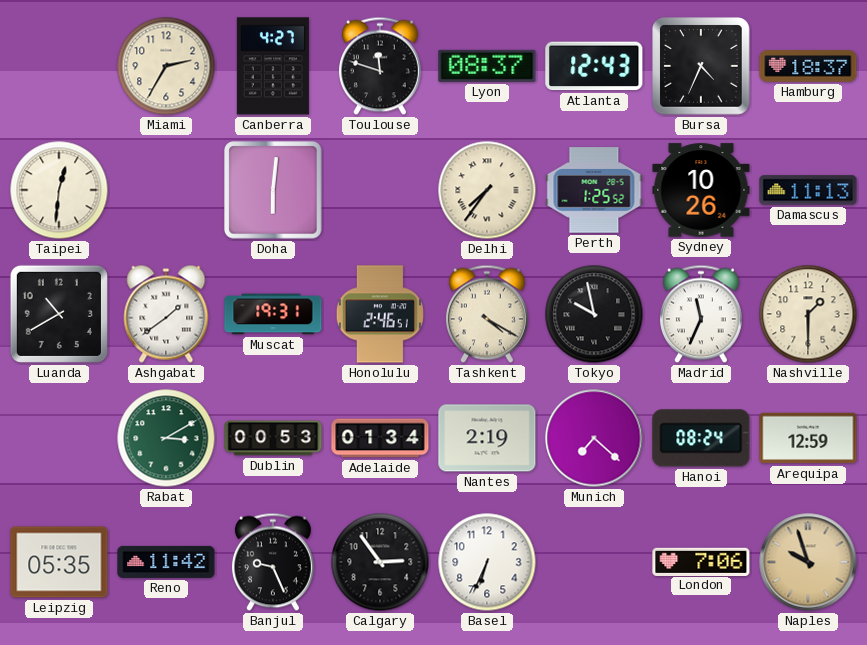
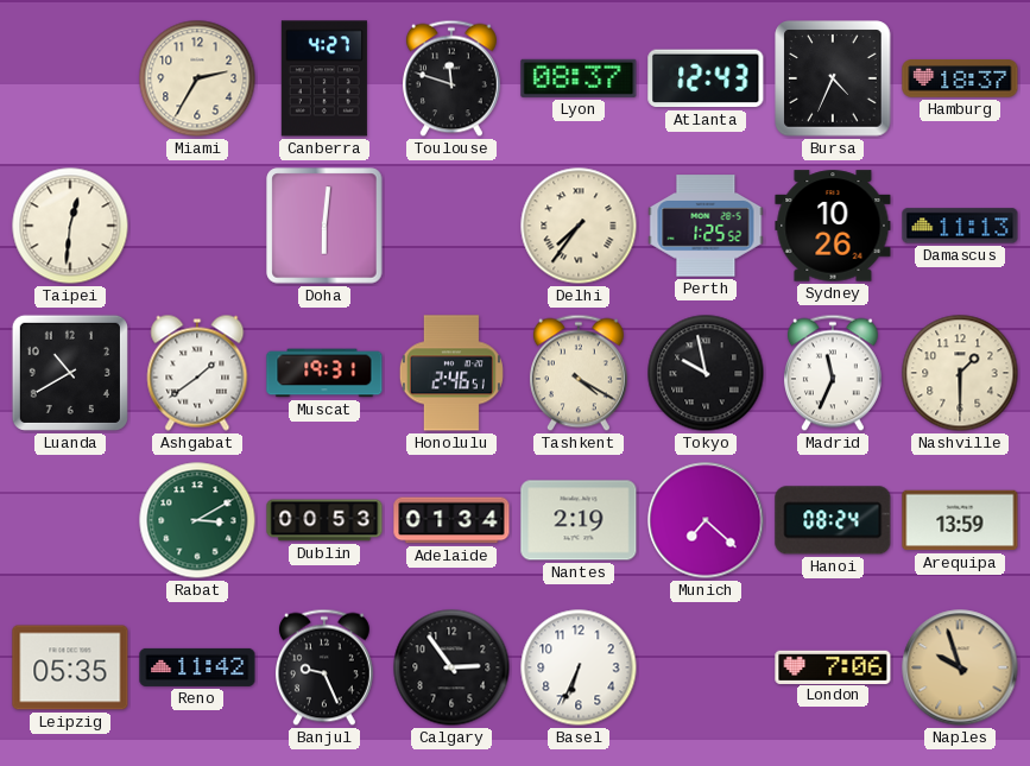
Arequipa: 12:59 -> 13:59 (960, 520)
